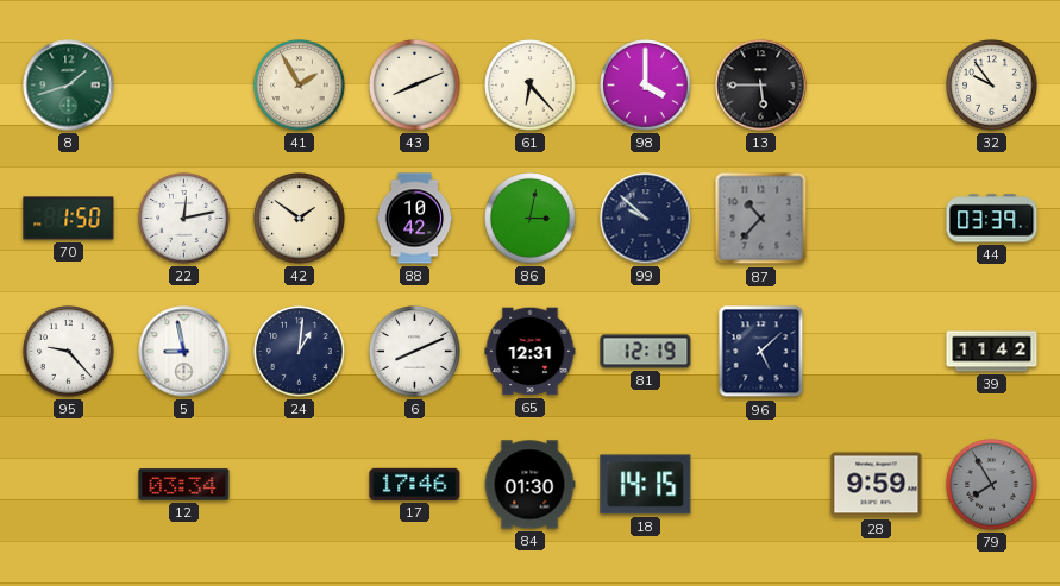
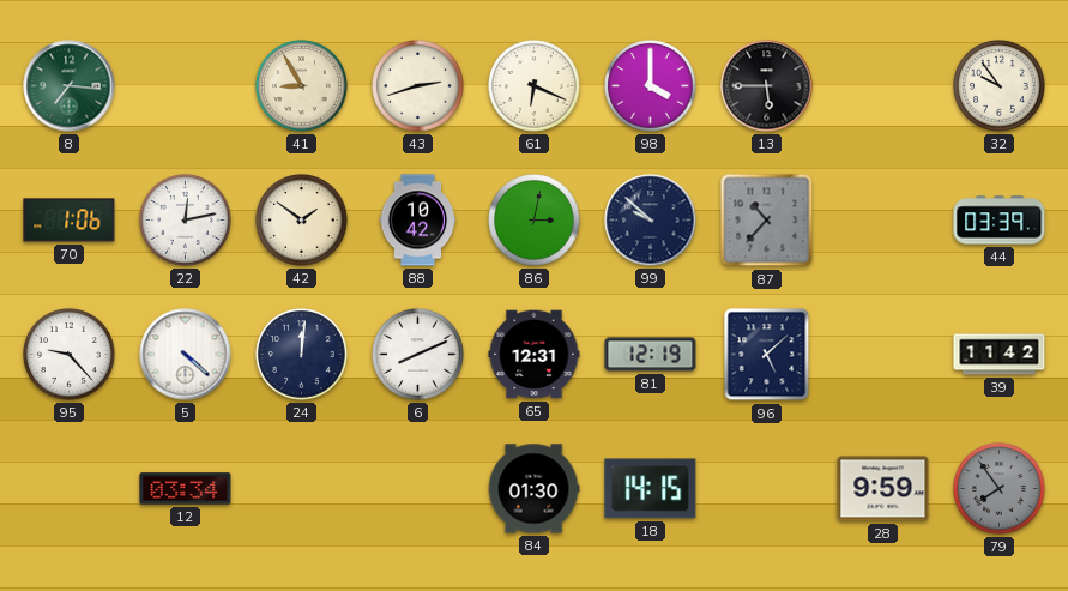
8: 1:42 -> 7:16 (70, 86)
41: 1:55 -> 8:55 (302, 86)
43: 8:11 -> 2:42 (418, 86)
61: 6:23 -> 6:19 (535, 86)
70: 1:50 -> 1:06 (70, 221)
5: 8:58 -> 4:22 (186, 355)
24: 1:01 -> 12:01 (302, 355)
17: 17:46 -> none (415, 484)
79: 7:55 -> 7:54 (1000, 489)
